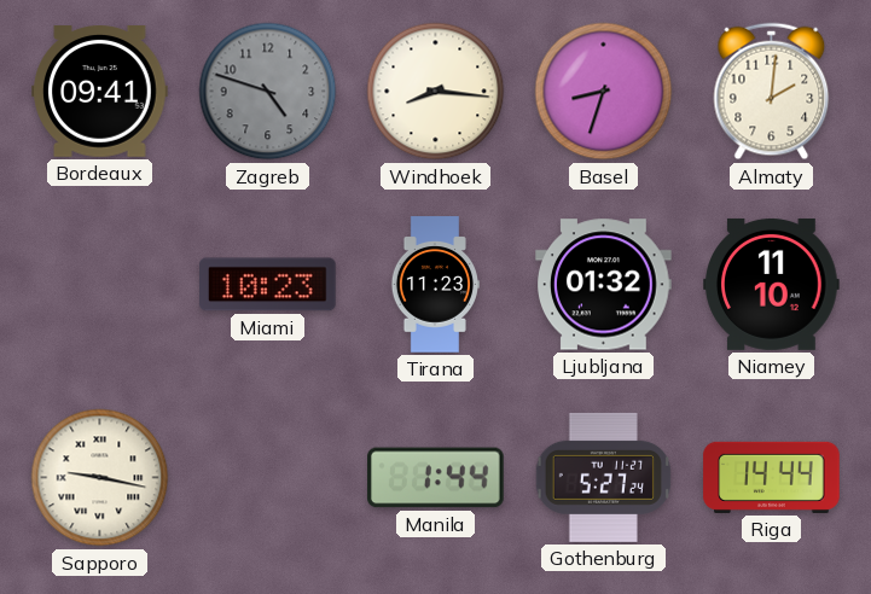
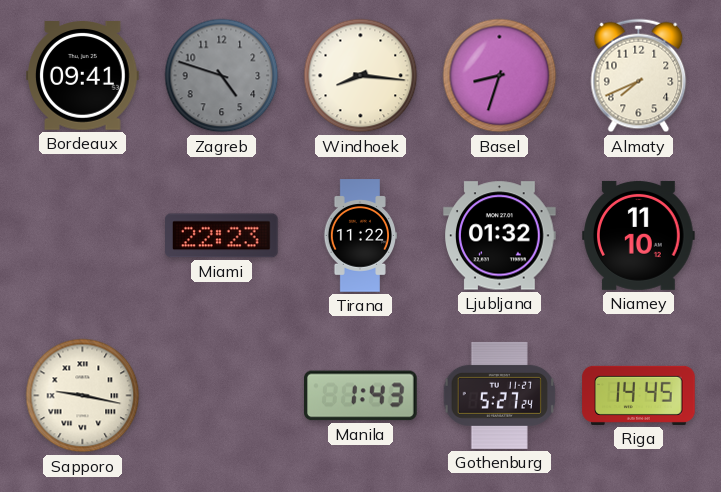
Almaty: 2:01 -> 7:41 (639, 76)
Miami: 10:23 -> 22:23 (222, 236)
Tirana: 11:23 -> 11:22 (359, 236)
Manila: 1:44 -> 1:43 (361, 396)
Riga: 14:44 -> 14:45 (639, 395)
